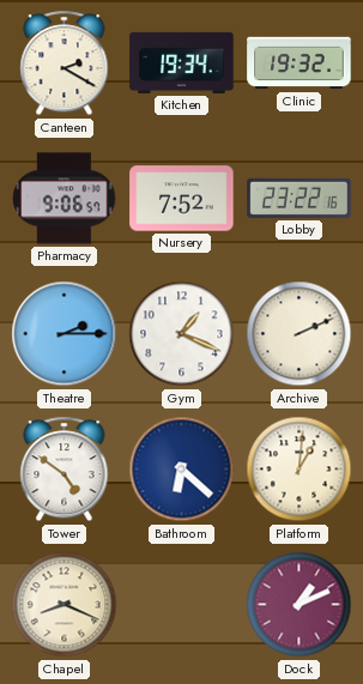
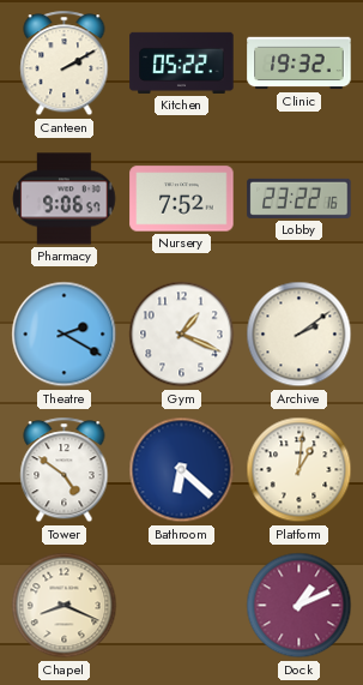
Canteen: 2:20 -> 2:10 (65, 64)
Kitchen: 19:34 -> 05:22 (182, 62)
Theatre: 2:15 -> 2:20 (65, 335)
Archive: 2:11 -> 2:09 (300, 335)
